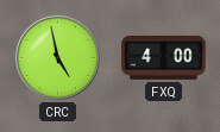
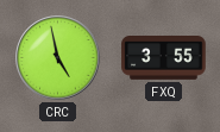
FXQ: 4:00 -> 3:55 (164, 58)
